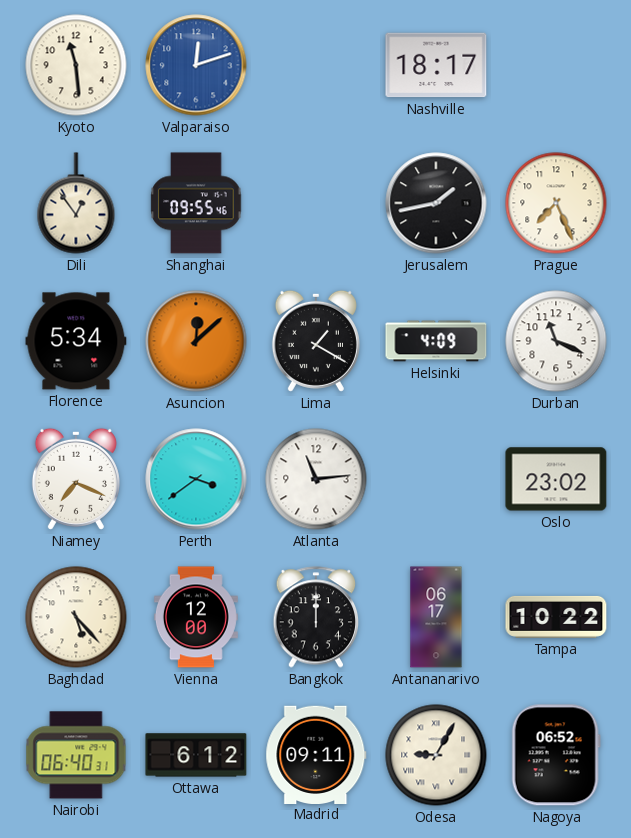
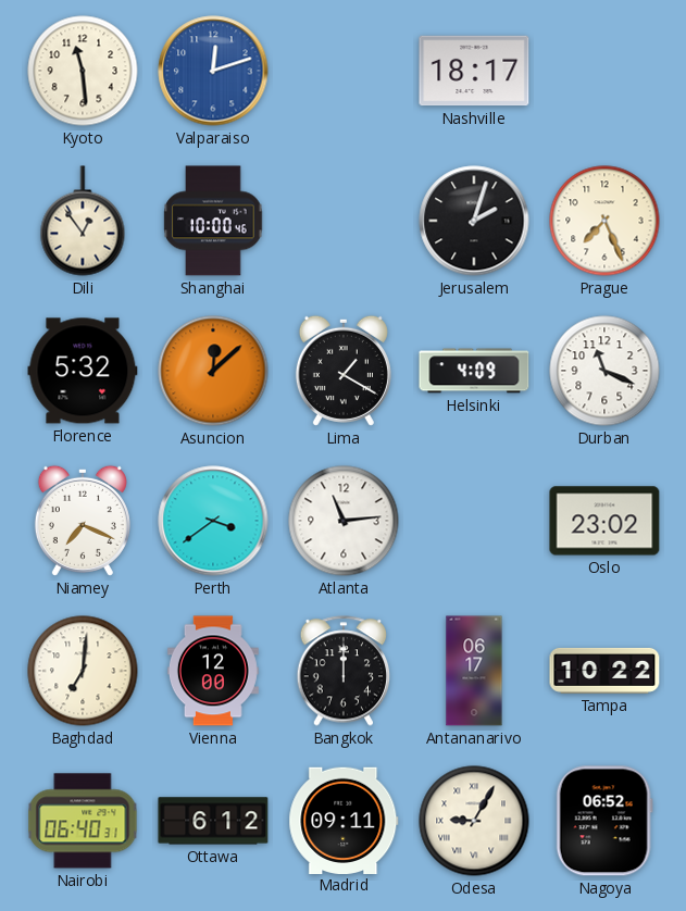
Shanghai: 09:55 -> 10:00 (213, 221)
Jerusalem: 1:43 -> 2:03 (474, 221)
Florence: 5:34 -> 5:32 (83, 371)
Baghdad: 5:23 -> 7:01 (83, 671)
